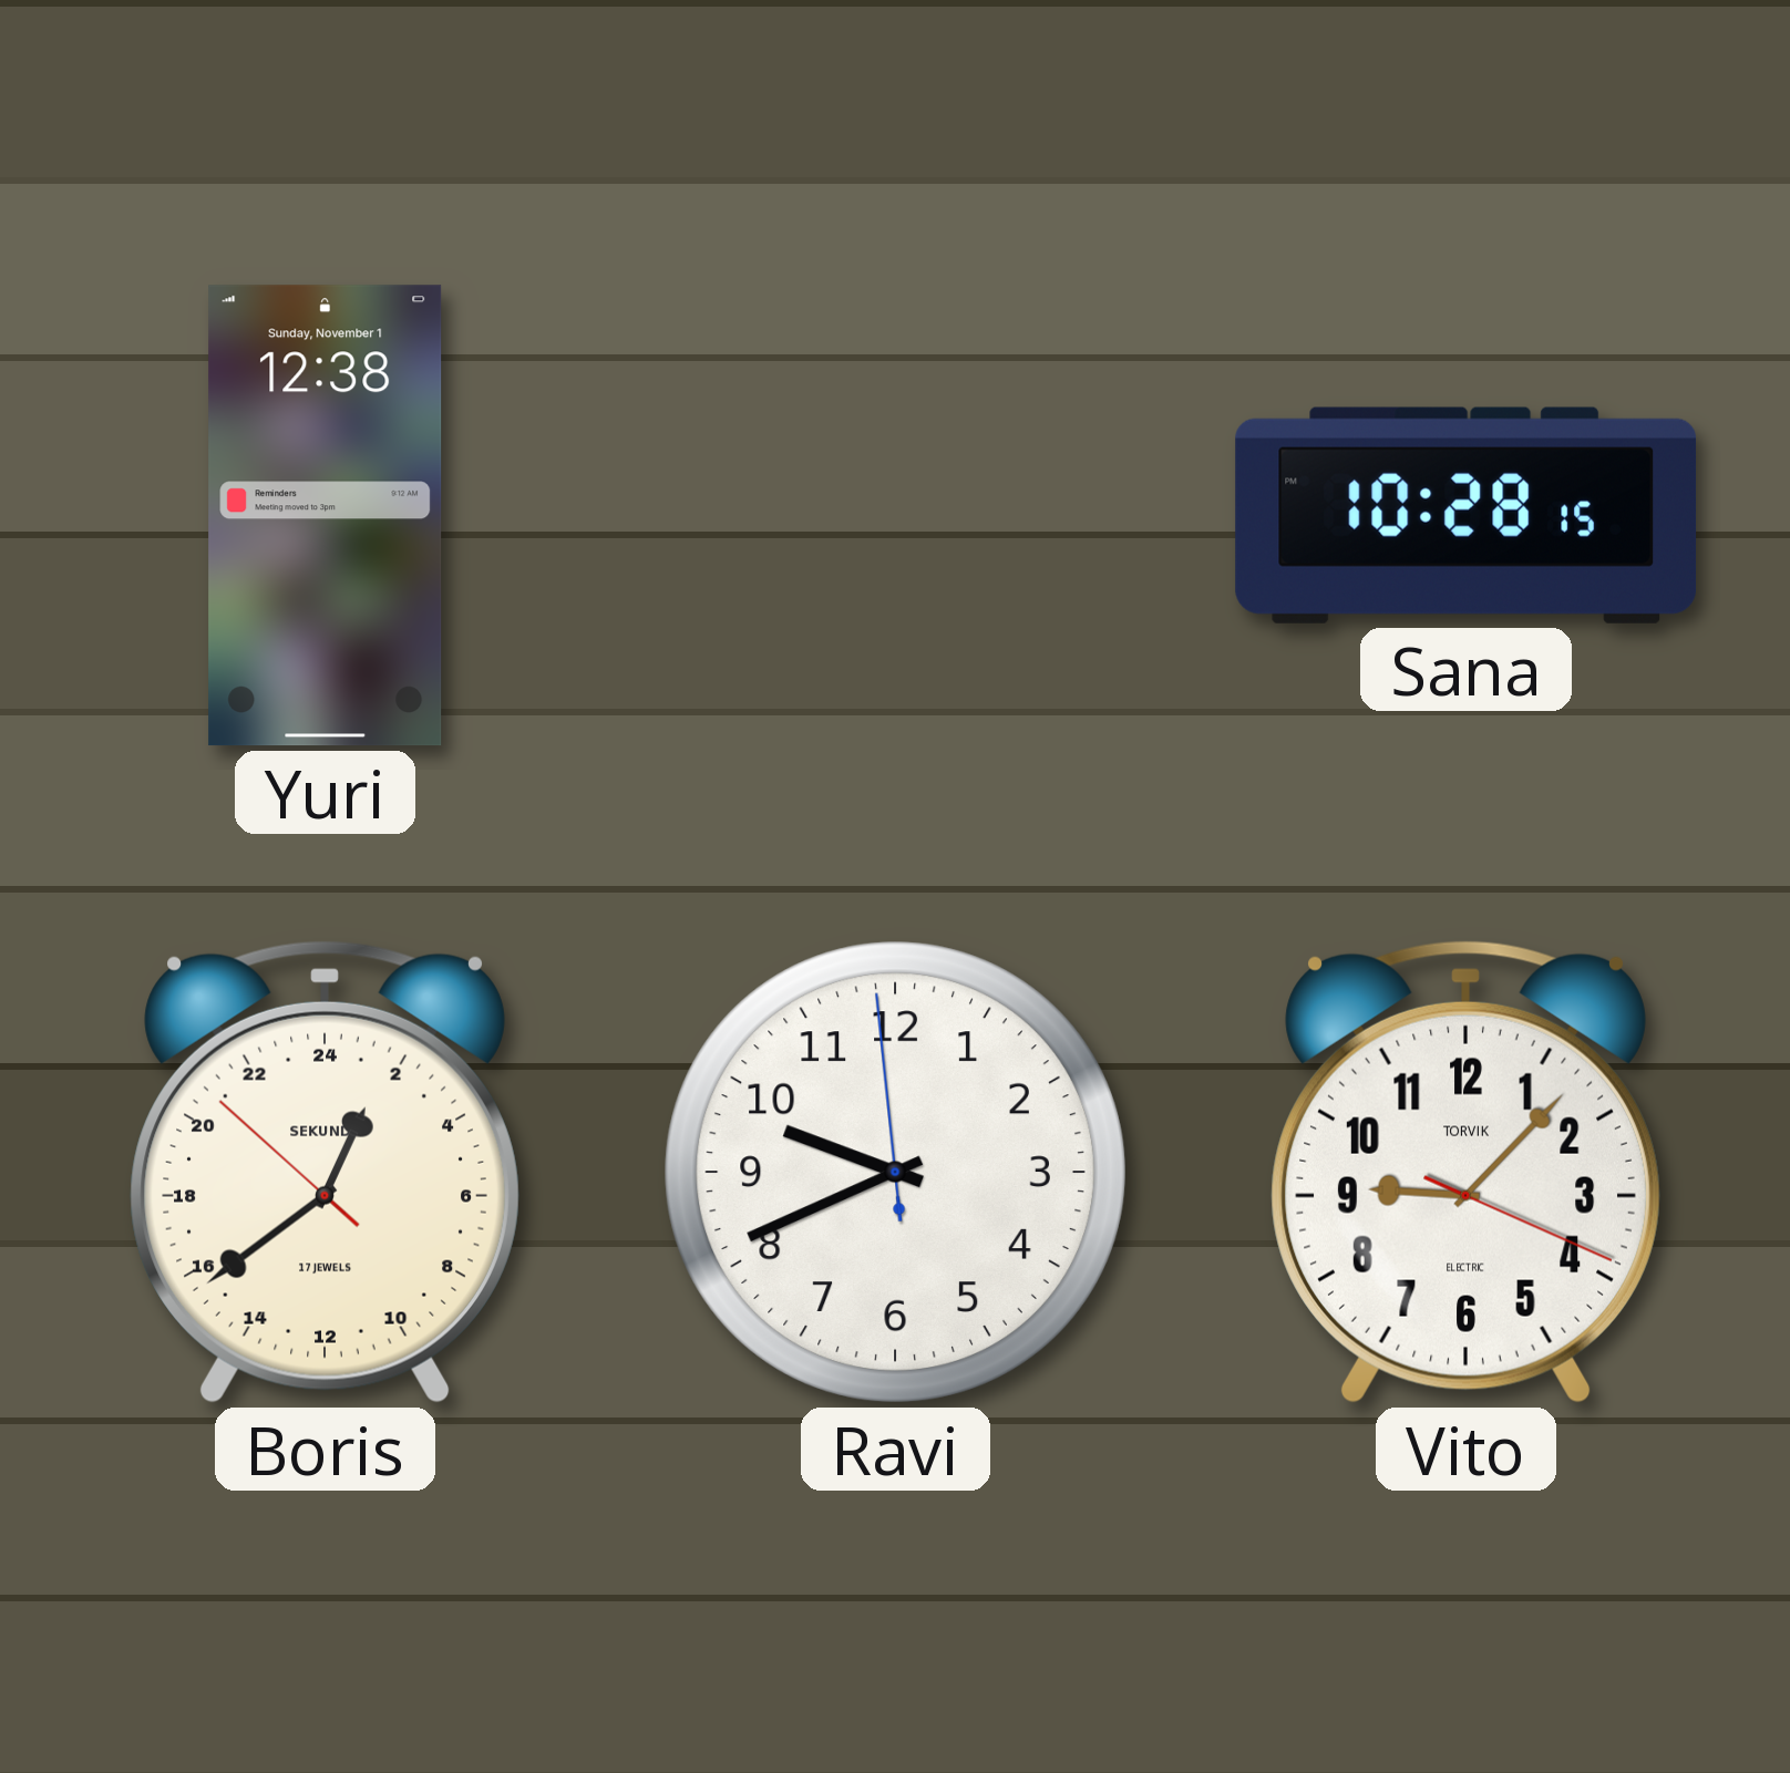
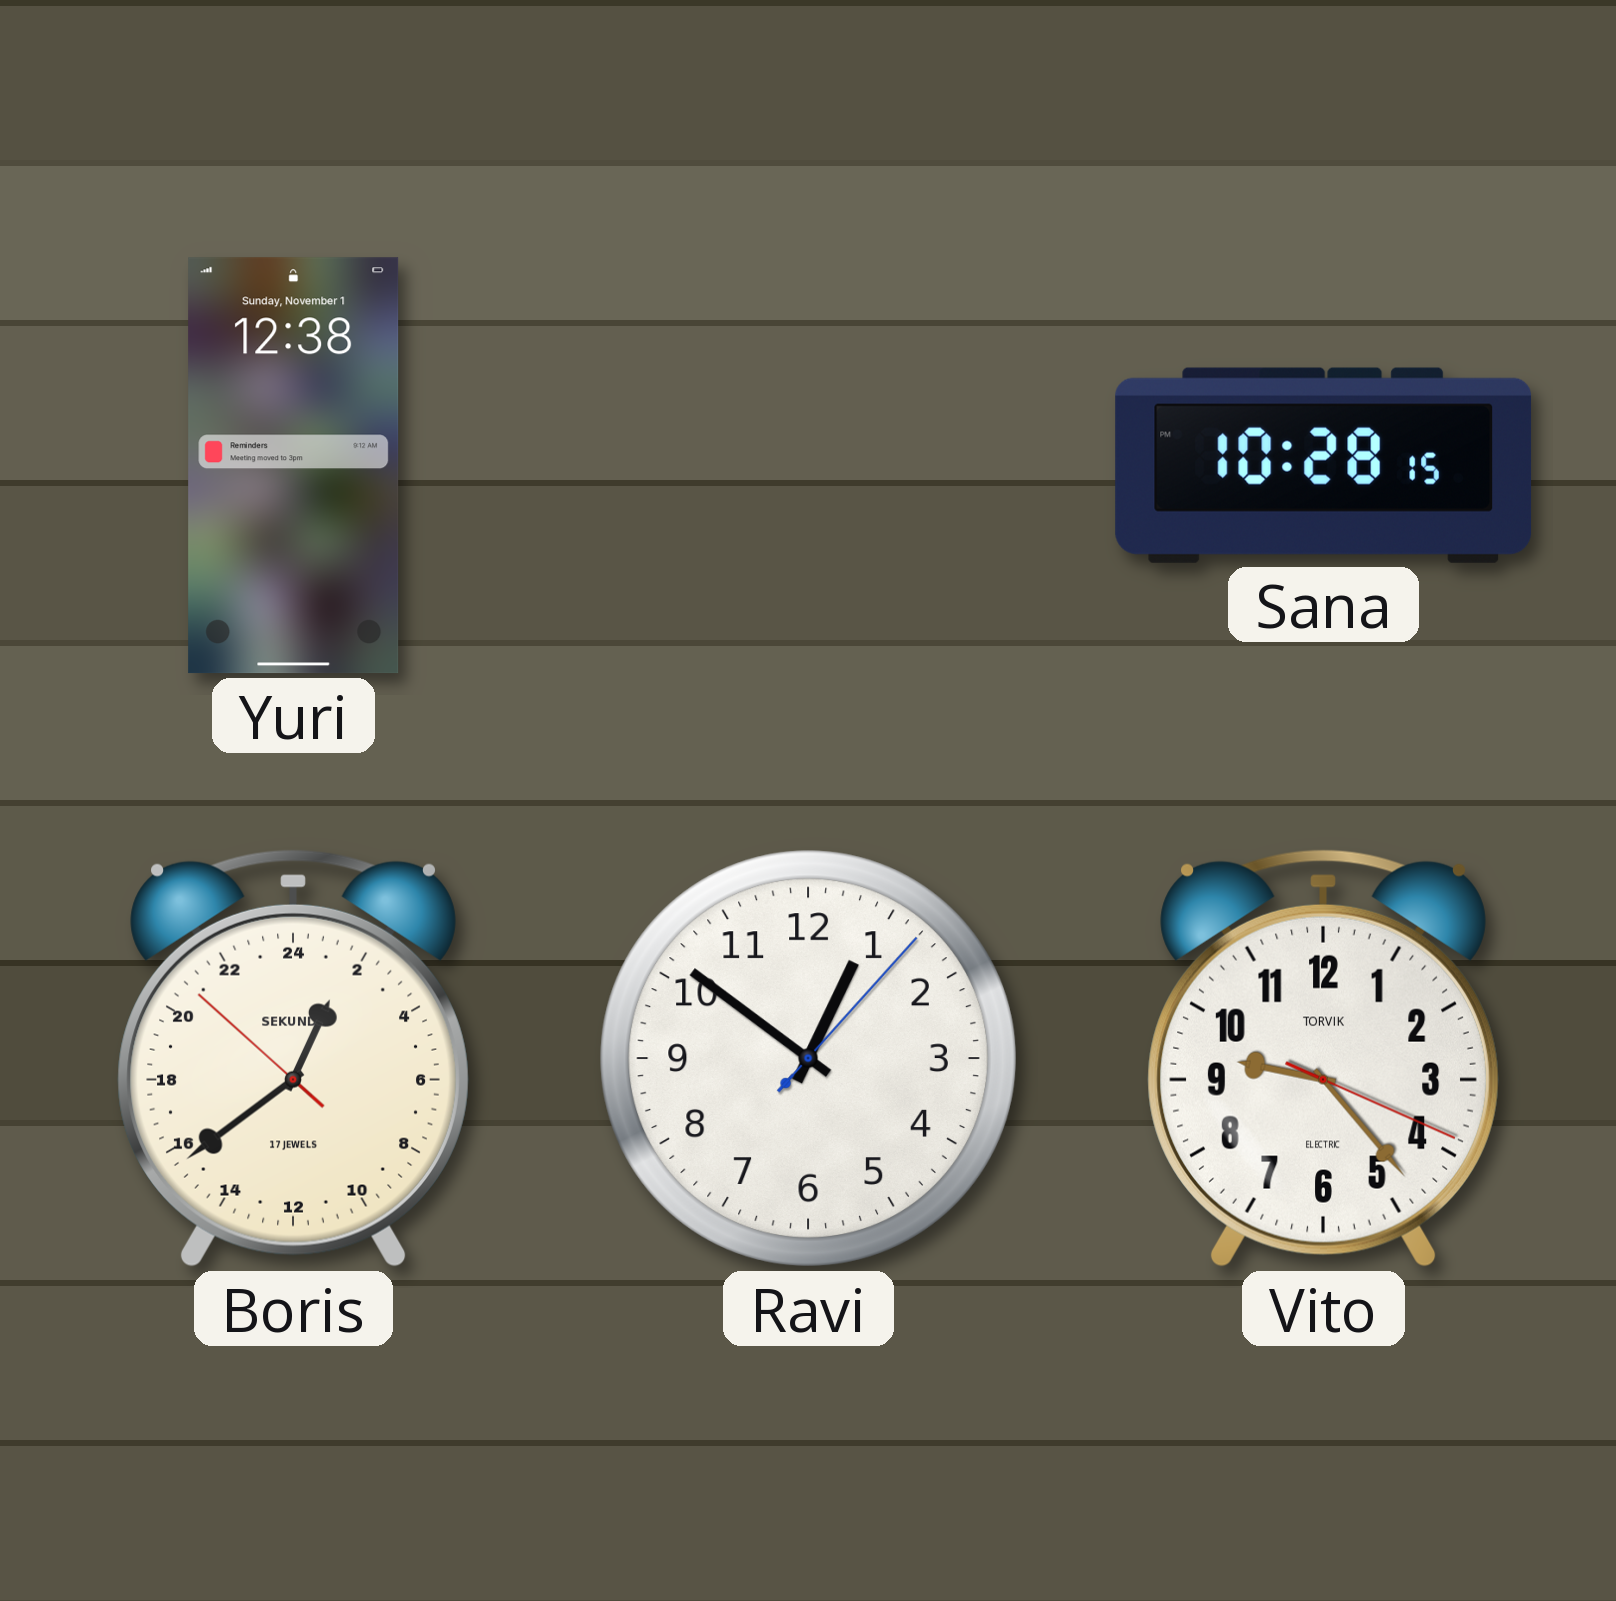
Ravi: 9:40 -> 12:51 (808, 1058)
Vito: 9:07 -> 9:23 (1323, 1059)
